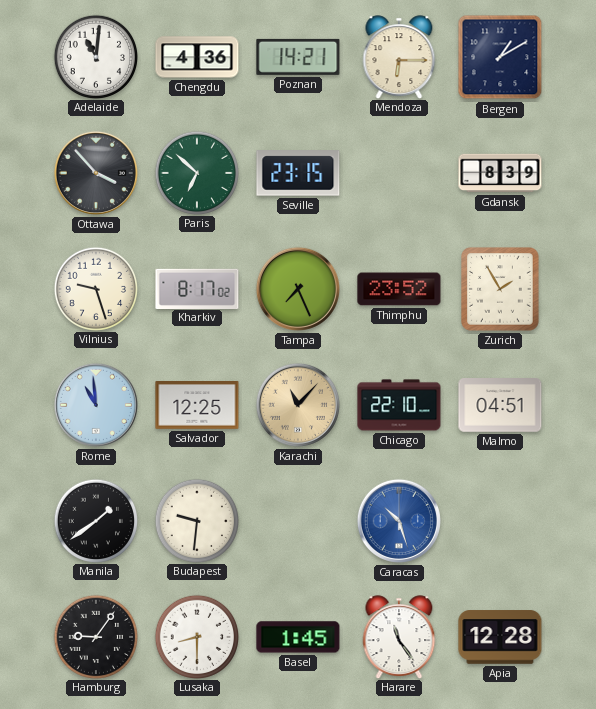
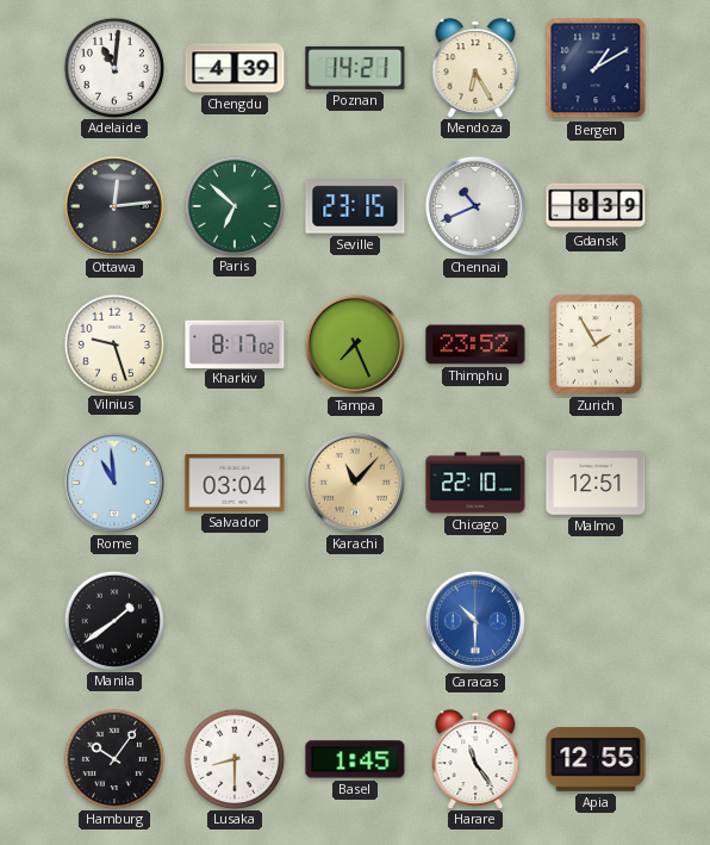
Chengdu: 4:36 -> 4:39 (235, 68)
Mendoza: 6:15 -> 6:25 (475, 68)
Ottawa: 3:53 -> 12:14 (114, 206)
Chennai: none -> 10:41 (475, 206)
Salvador: 12:25 -> 03:04 (235, 484)
Malmo: 04:51 -> 12:51 (596, 484)
Budapest: 9:31 -> none (197, 520)
Caracas: 10:27 -> 10:30 (475, 621)
Hamburg: 9:06 -> 10:06 (114, 758)
Apia: 12:28 -> 12:55 (596, 759)
